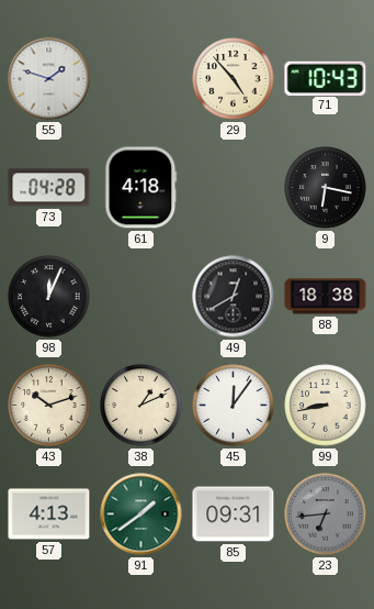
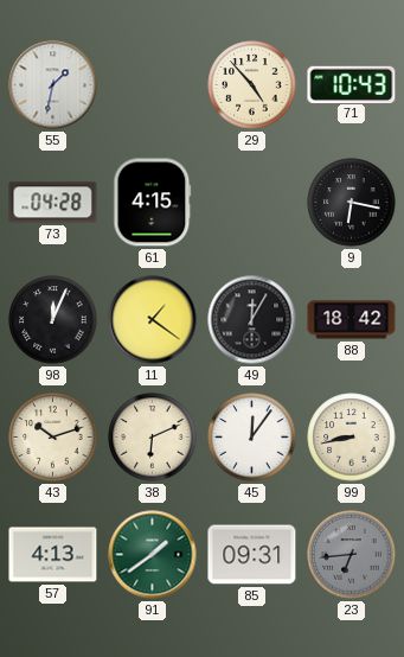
55: 1:48 -> 1:32 (53, 85)
61: 4:18 -> 4:15 (153, 203)
11: none -> 1:21 (153, 320)
49: 12:40 -> 12:05 (252, 320)
88: 18:38 -> 18:42 (352, 320)
38: 1:11 -> 6:11 (153, 438)
